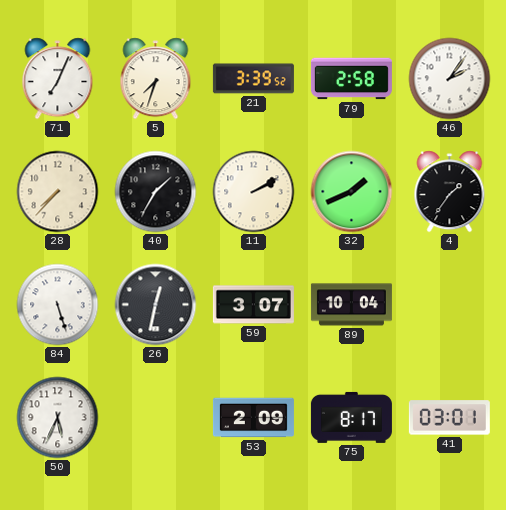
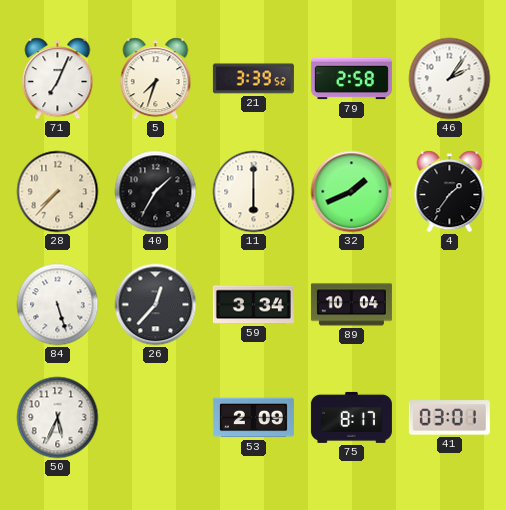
11: 2:10 -> 6:00 (254, 192)
26: 12:32 -> 12:37 (156, 305)
59: 3:07 -> 3:34 (253, 305)
